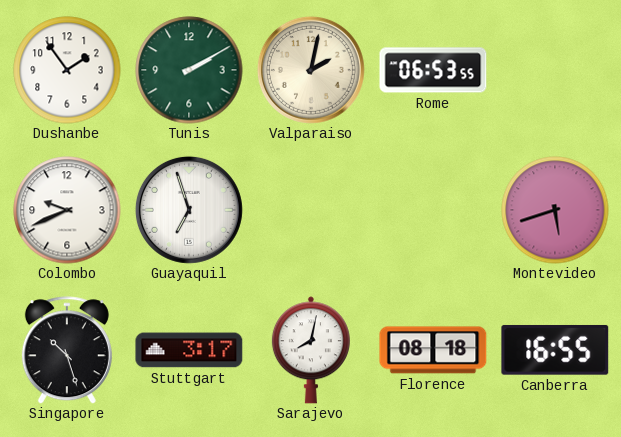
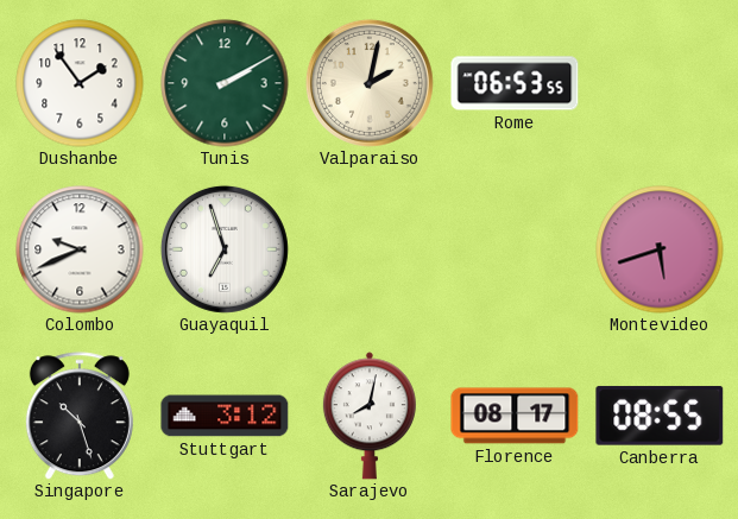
Stuttgart: 3:17 -> 3:12 (225, 416)
Florence: 08:18 -> 08:17 (515, 416)
Canberra: 16:55 -> 08:55 (660, 416)
